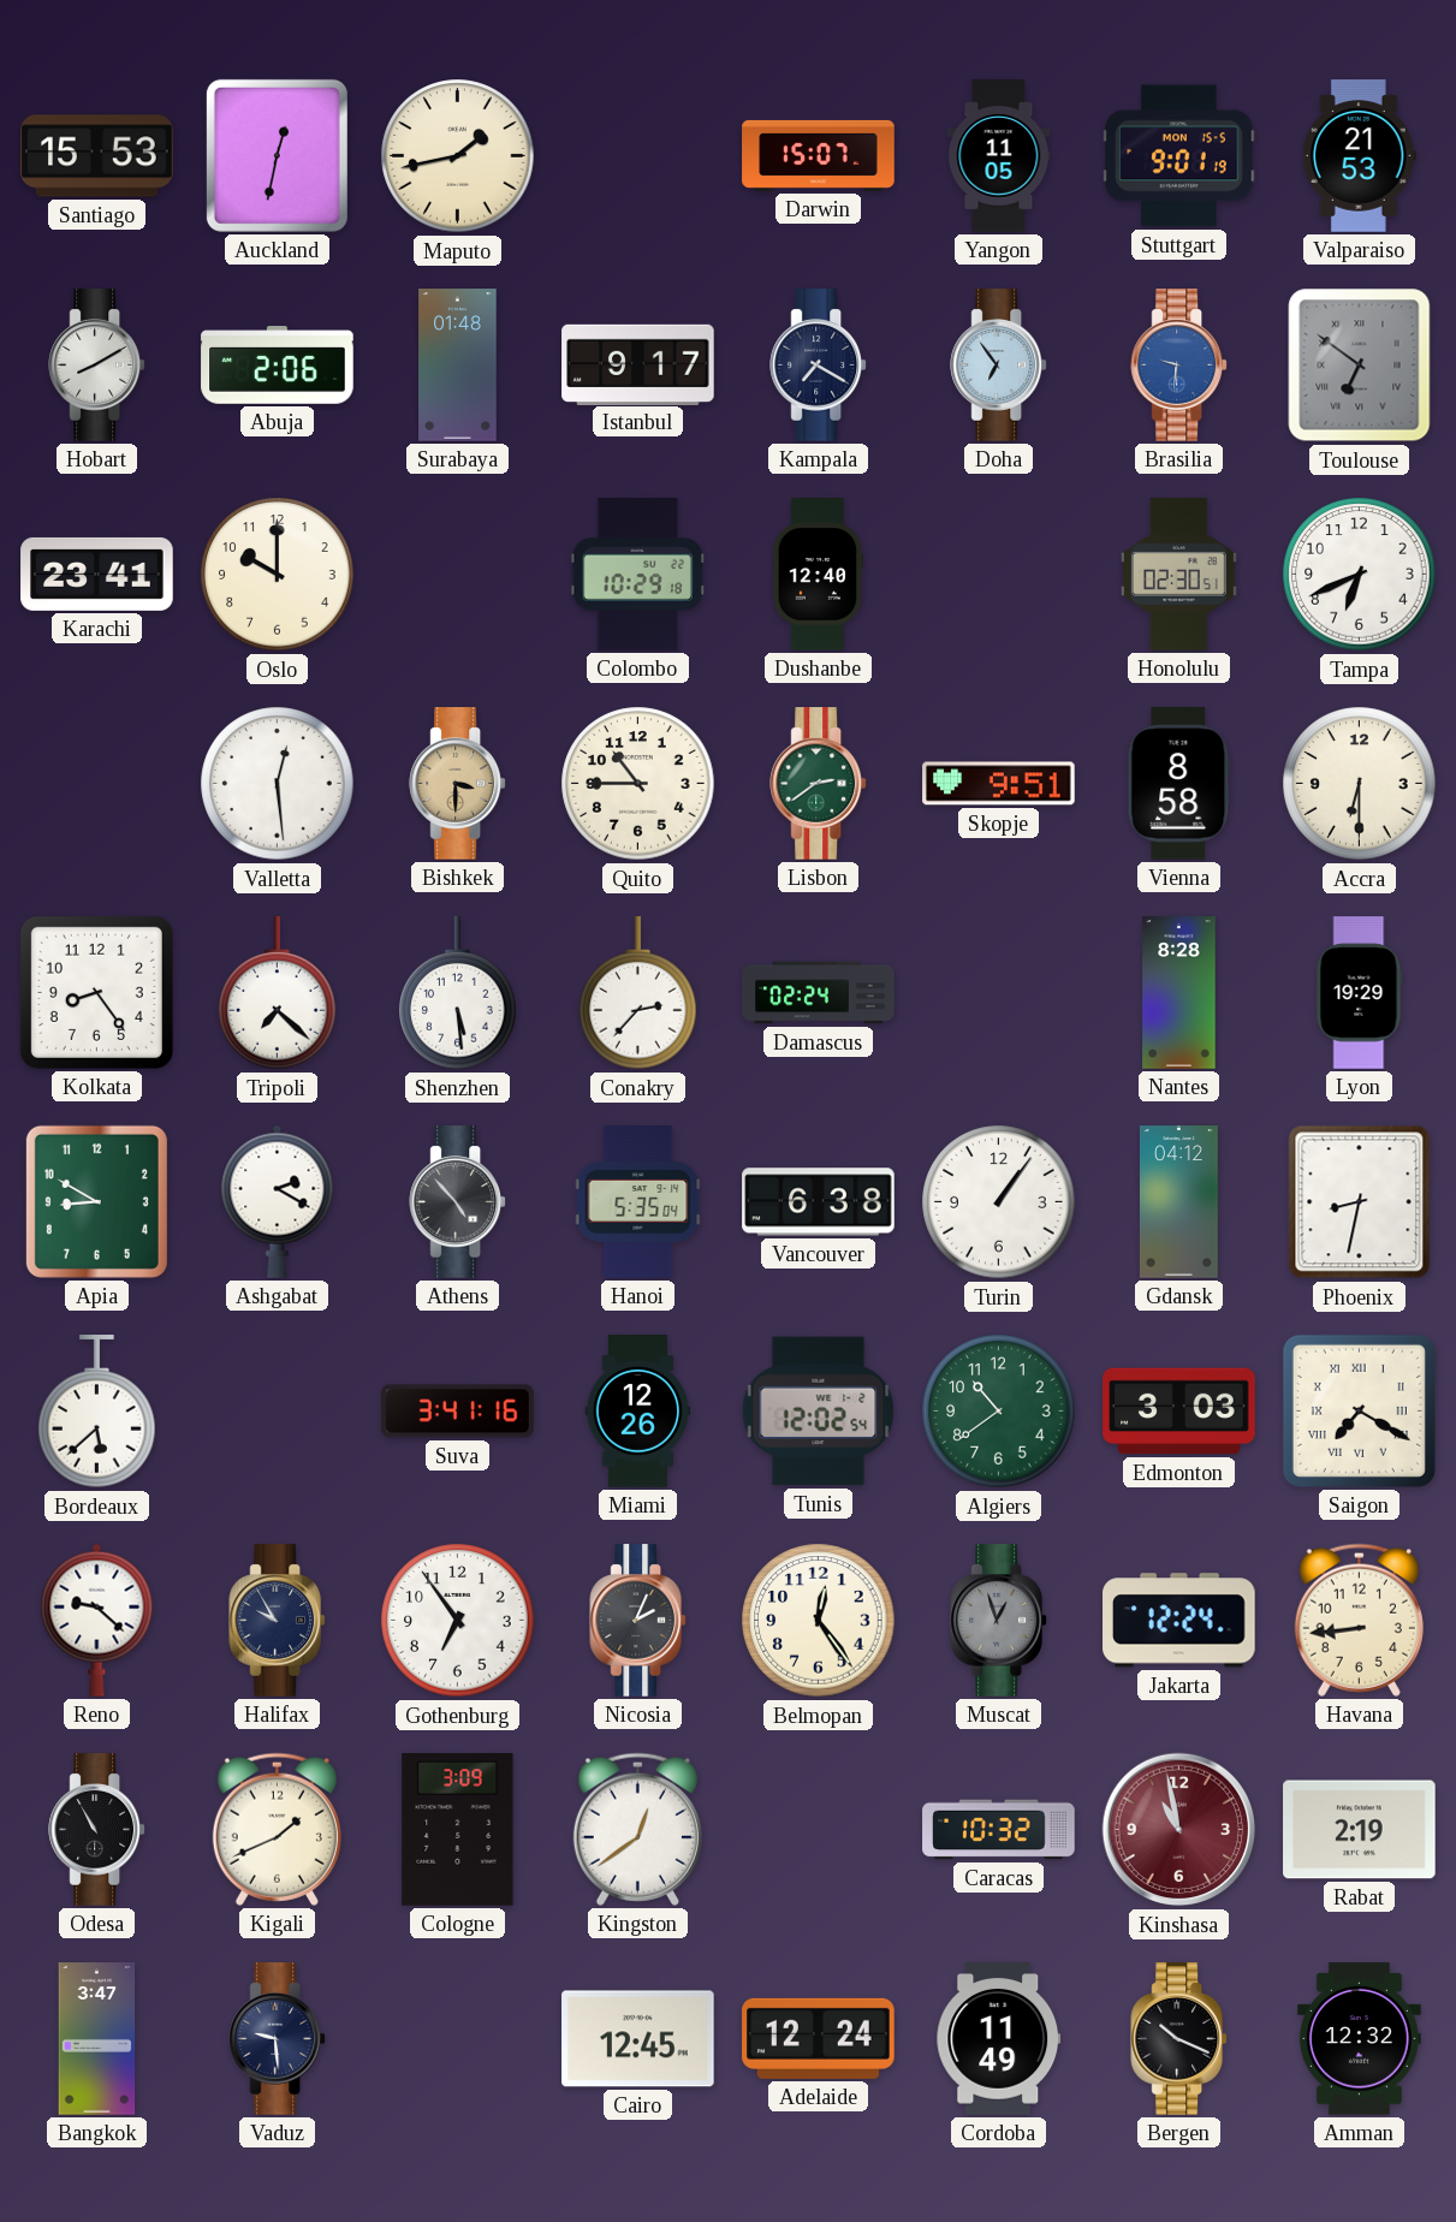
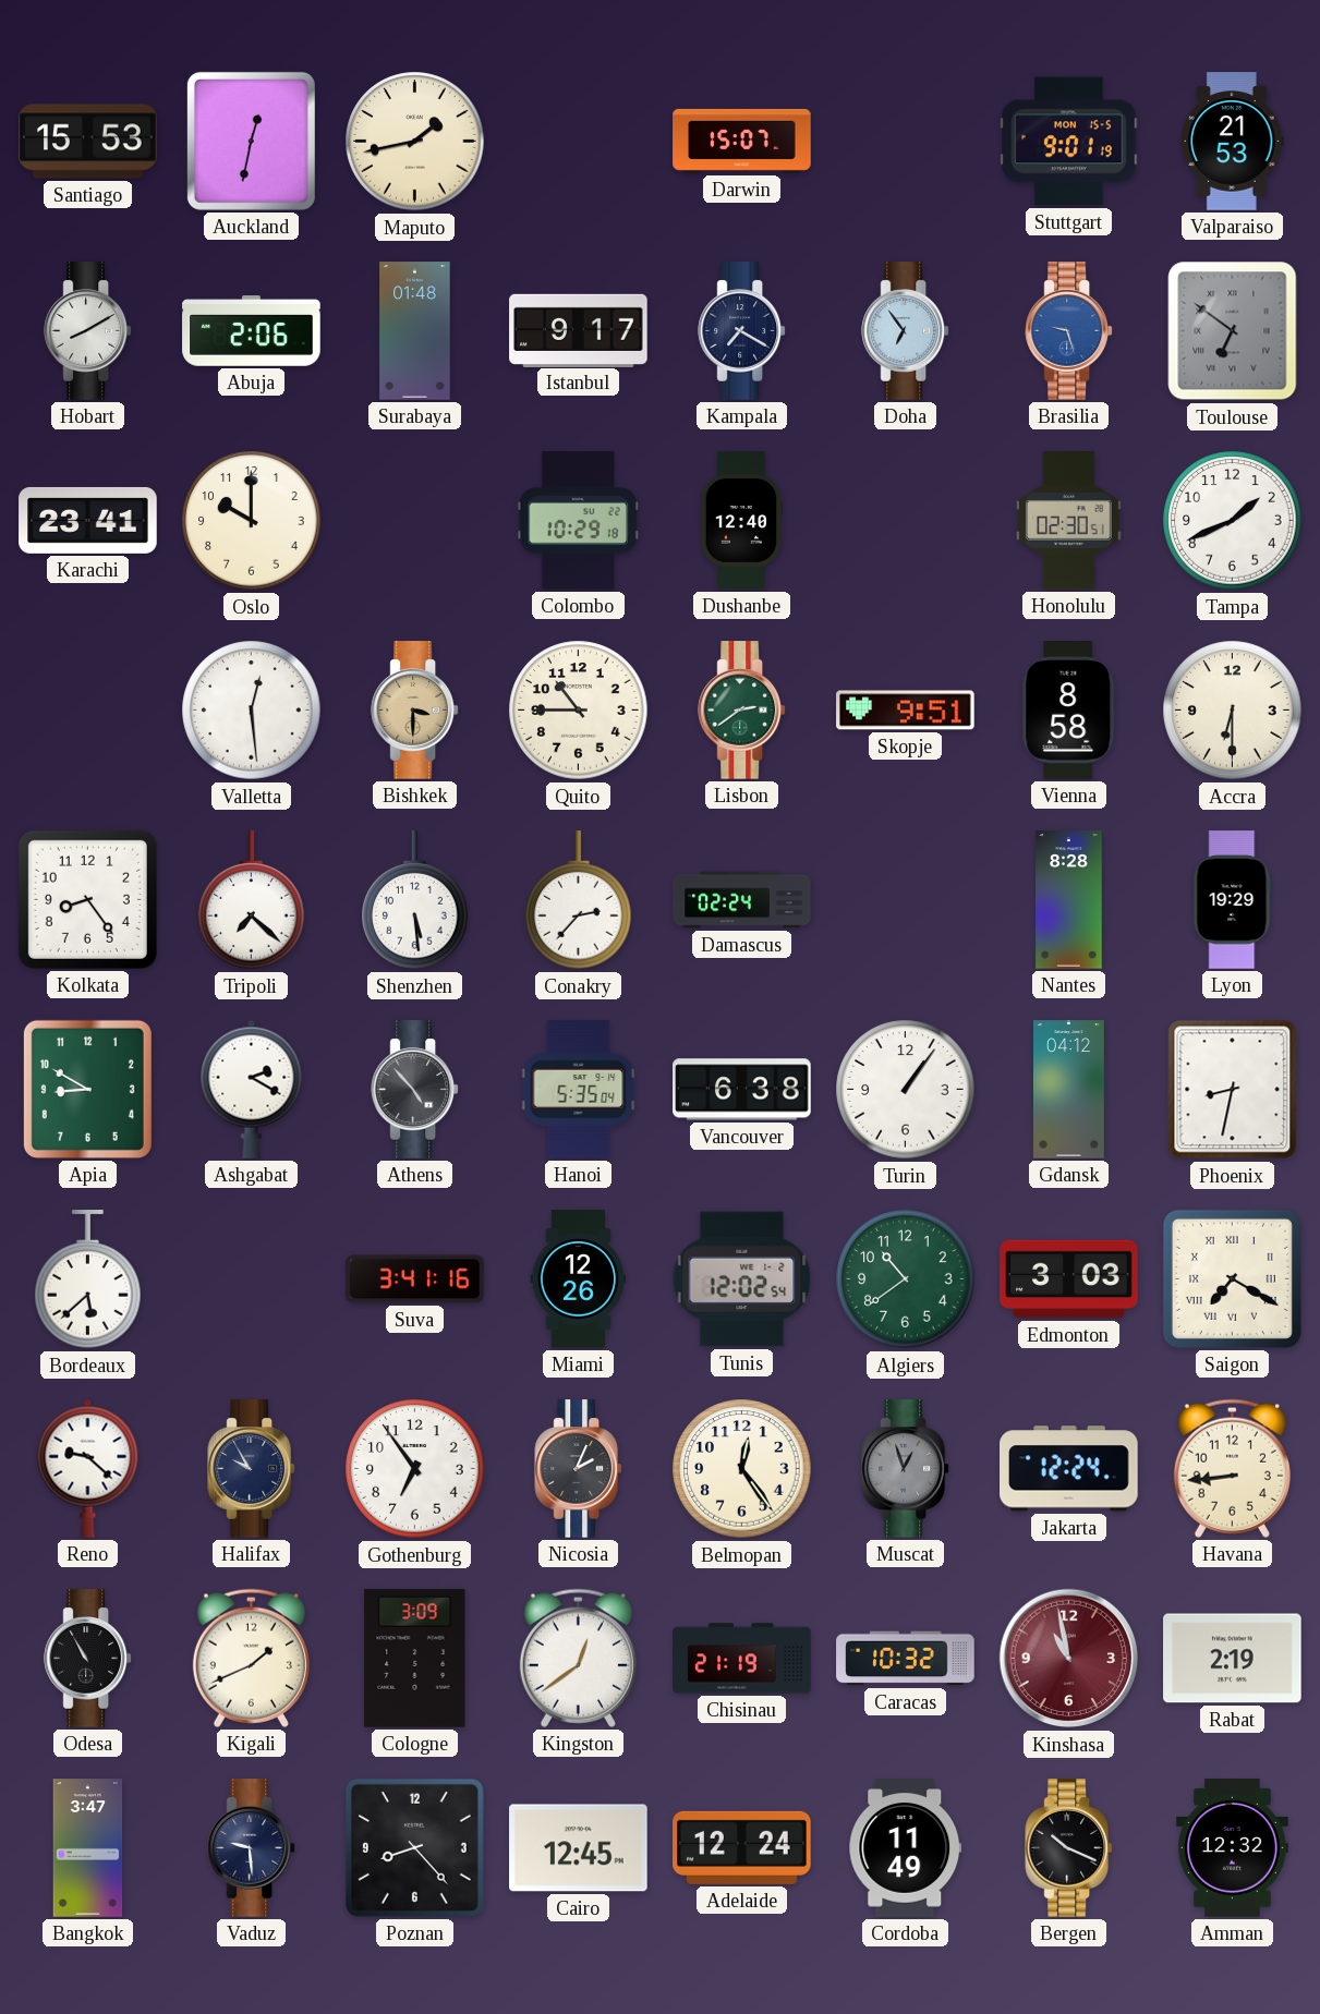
Yangon: 11:05 -> none (999, 156)
Brasilia: 9:31 -> 9:27 (1069, 331)
Tampa: 6:41 -> 1:41 (1233, 521)
Chisinau: none -> 21:19 (742, 1659)
Poznan: none -> 8:23 (414, 1847)
